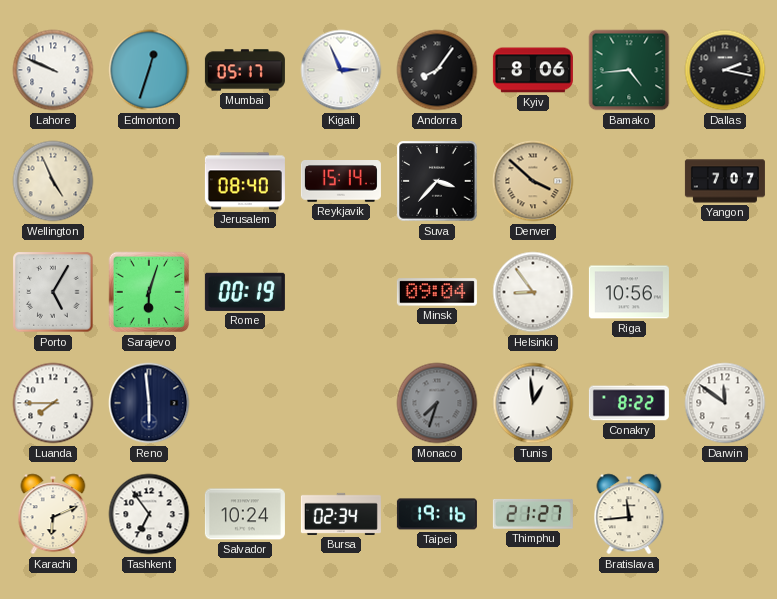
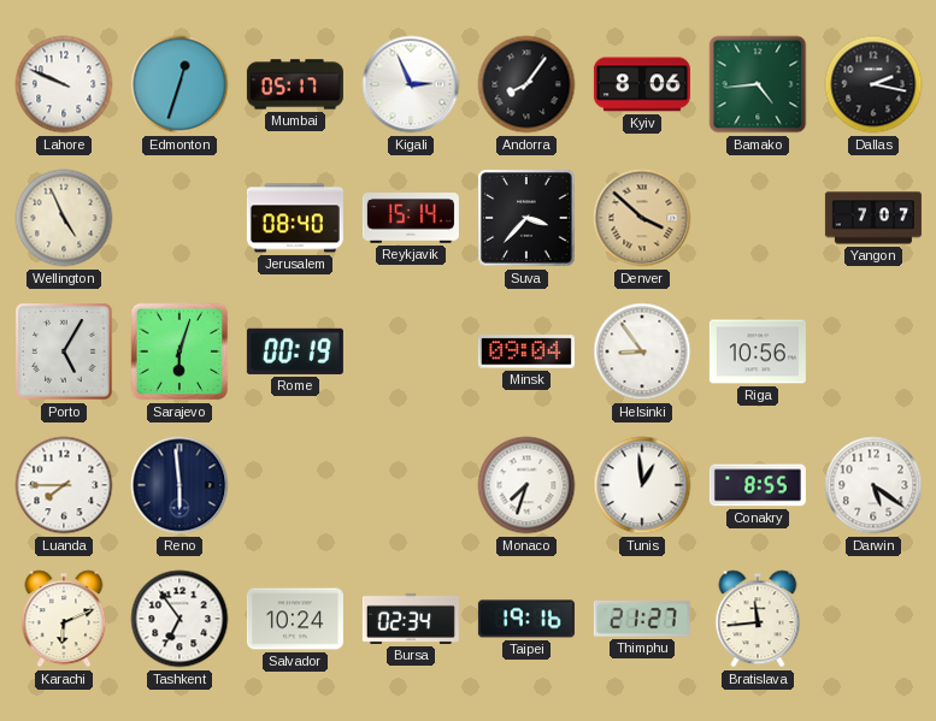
Monaco dial: grey -> white (526, 485)
Conakry: 8:22 -> 8:55 (758, 485)
Darwin: 11:51 -> 5:21 (873, 485)
